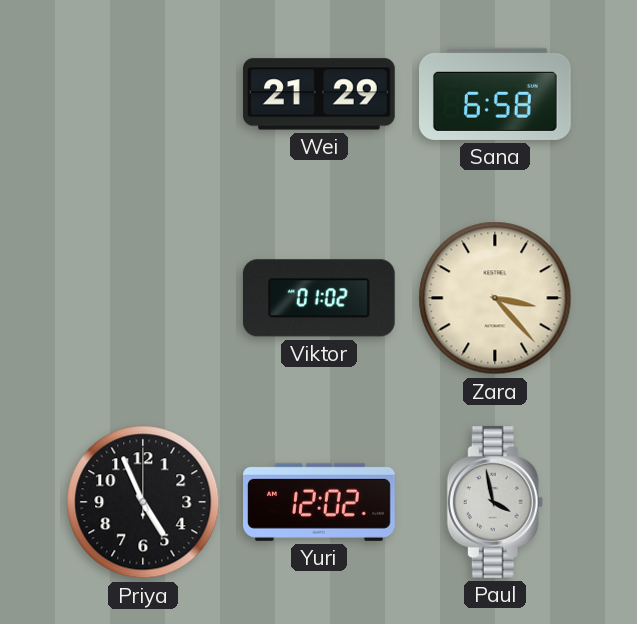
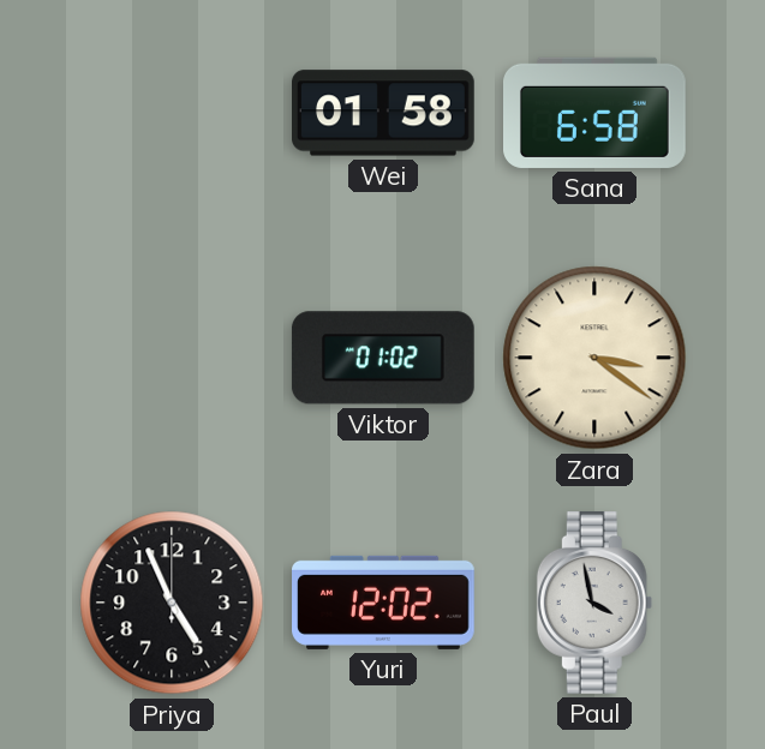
Wei: 21:29 -> 01:58 (384, 113)
Zara: 3:23 -> 3:21 (594, 358)
